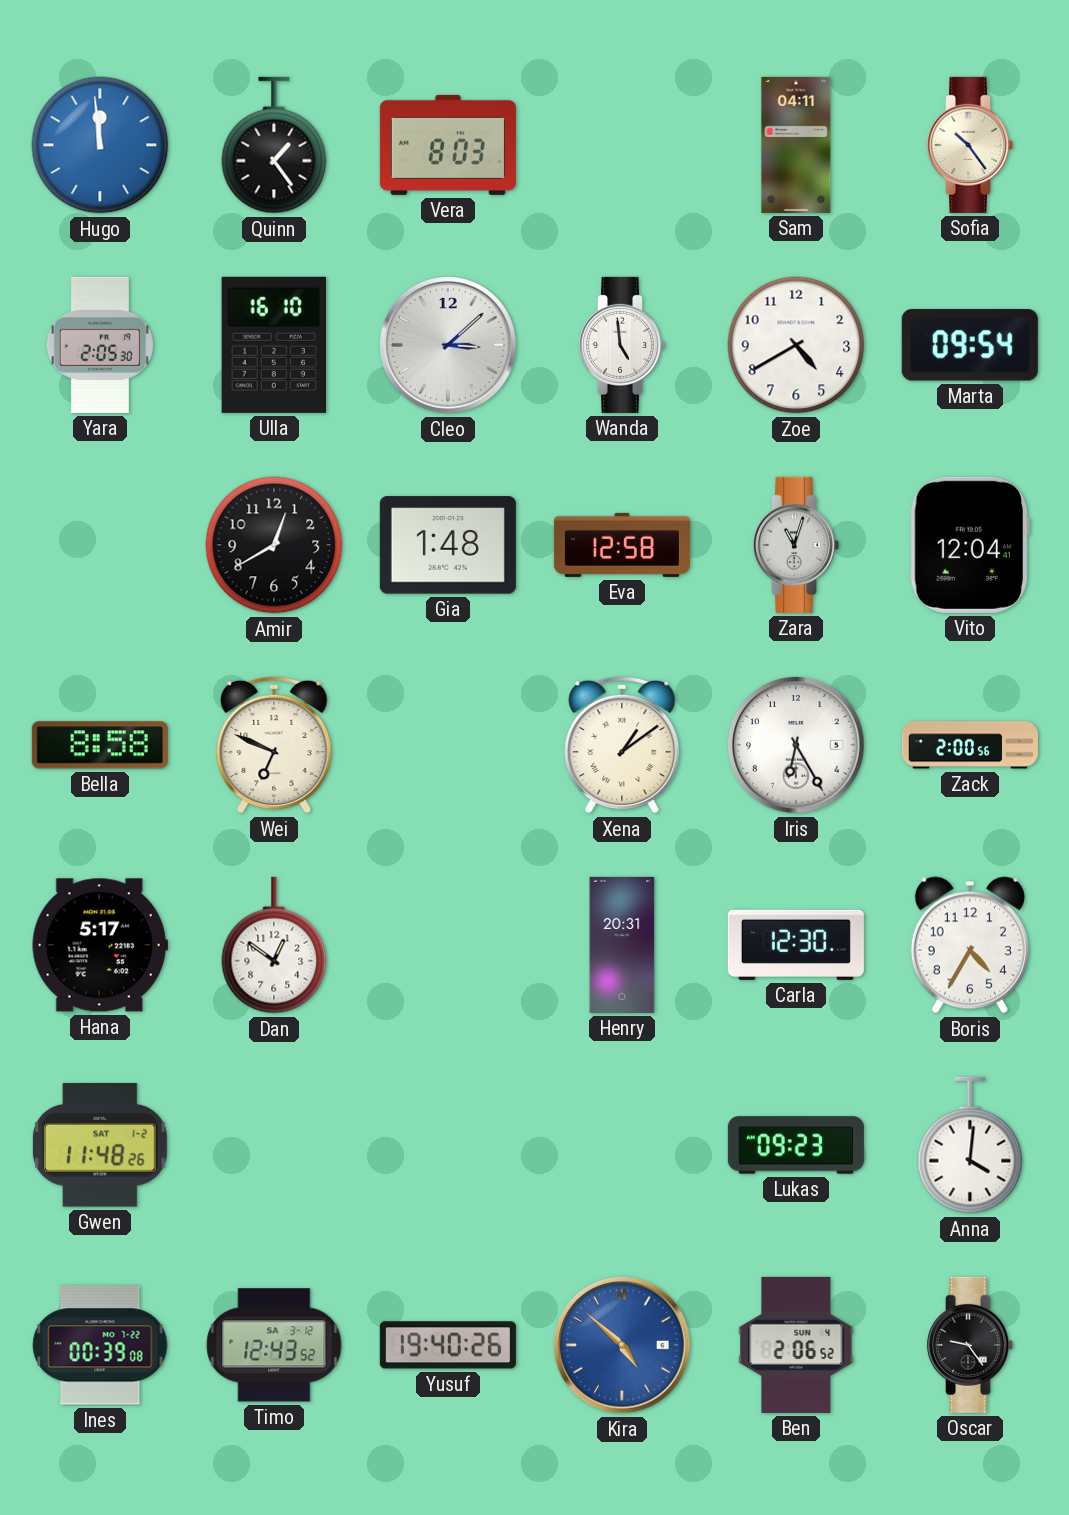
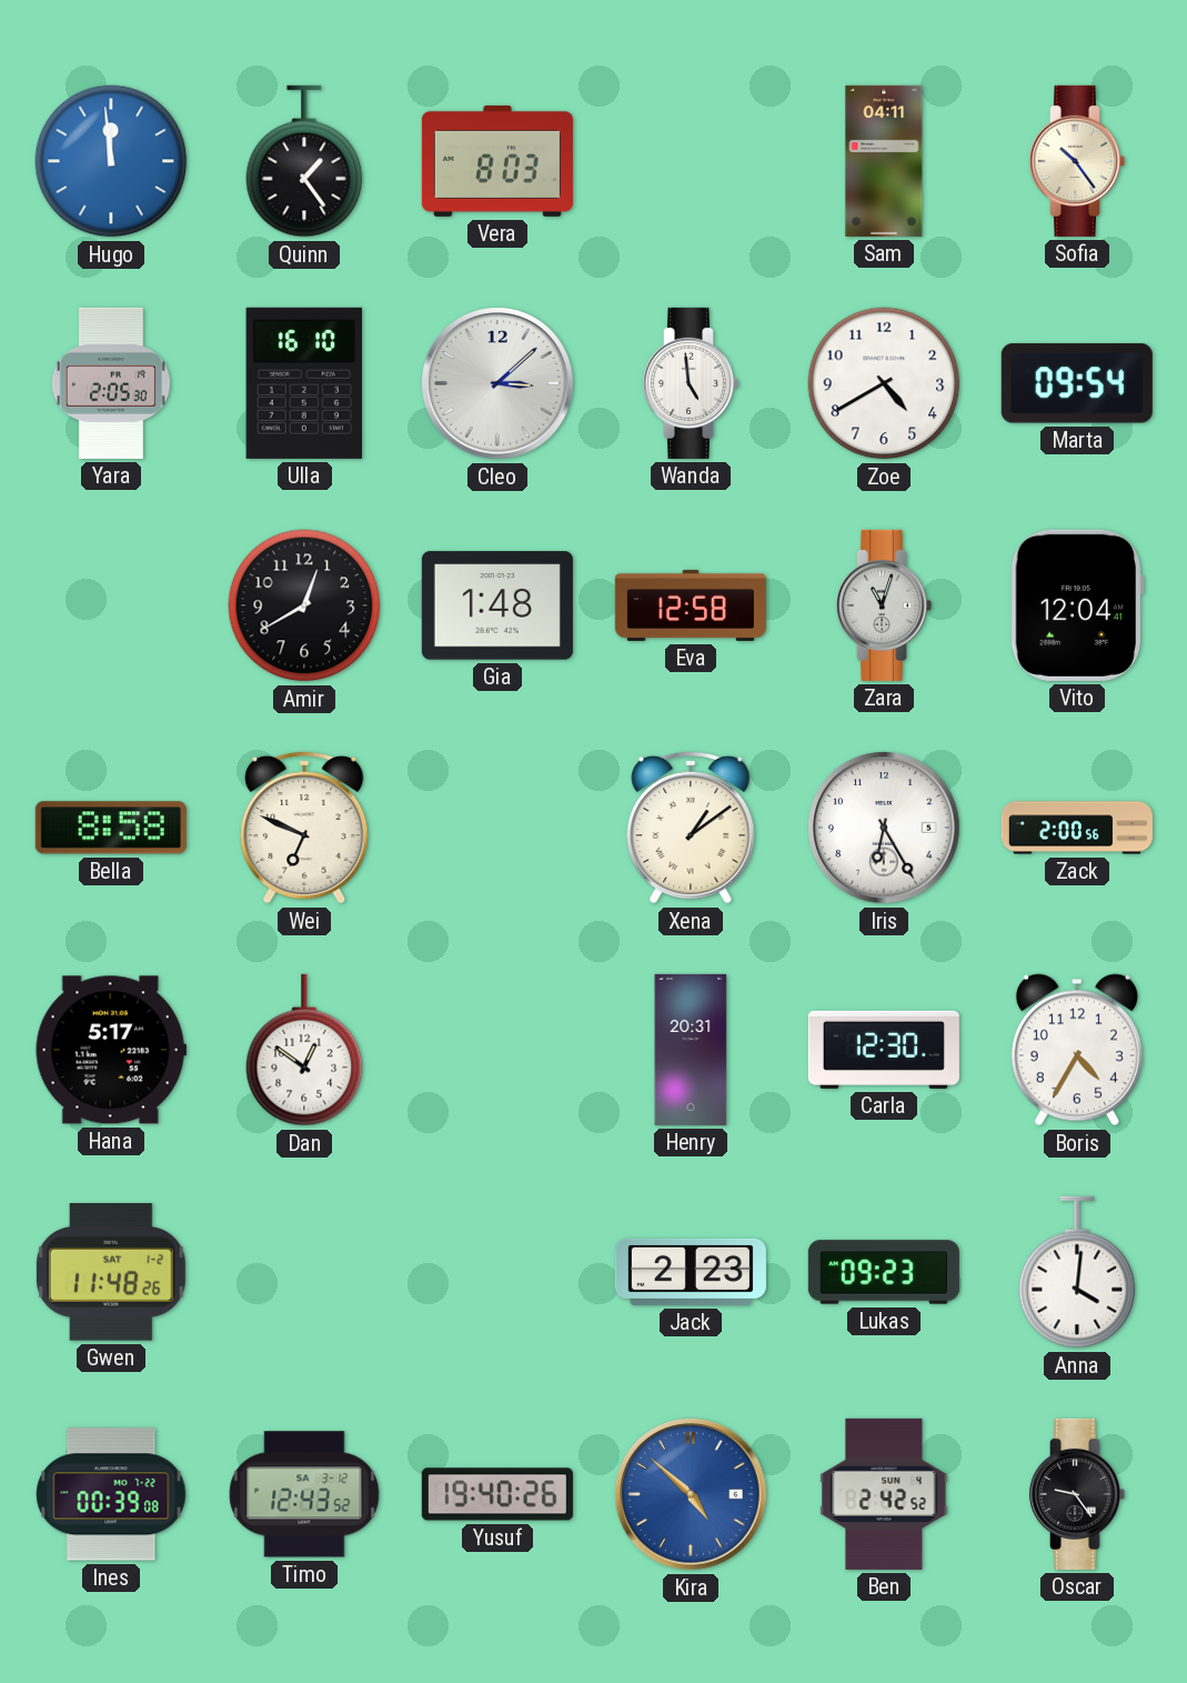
Jack: none -> 2:23 (691, 1272)
Ben: 2:06 -> 2:42 (884, 1494)
